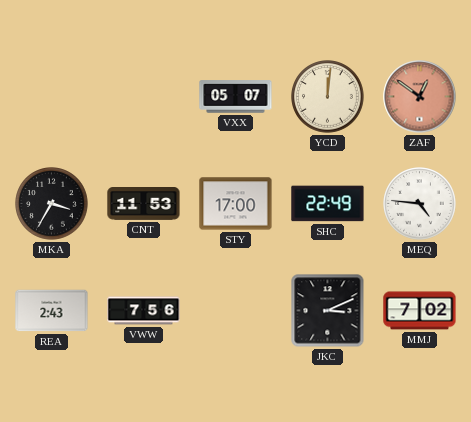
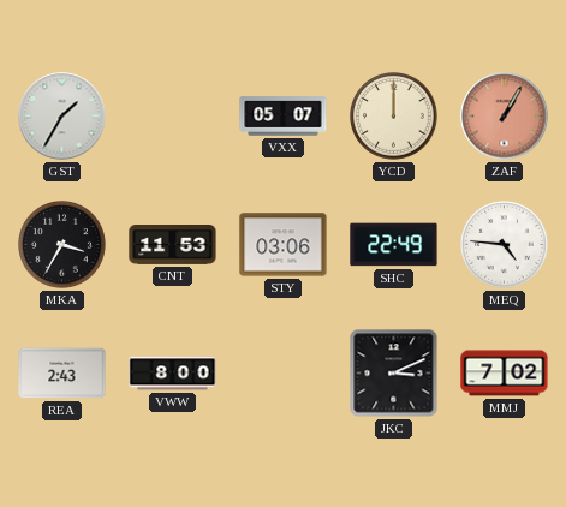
GST: none -> 1:35 (62, 117)
YCD: 12:01 -> 12:00 (394, 117)
ZAF: 12:51 -> 1:05 (505, 117)
STY: 17:00 -> 03:06 (284, 245)
VWW: 7:56 -> 8:00 (173, 374)
